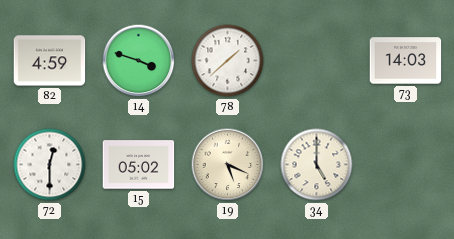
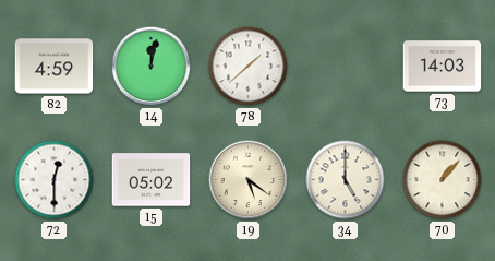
14: 3:48 -> 12:02 (152, 67)
19: 5:19 -> 5:21 (249, 180)
70: none -> 1:07 (443, 180)
